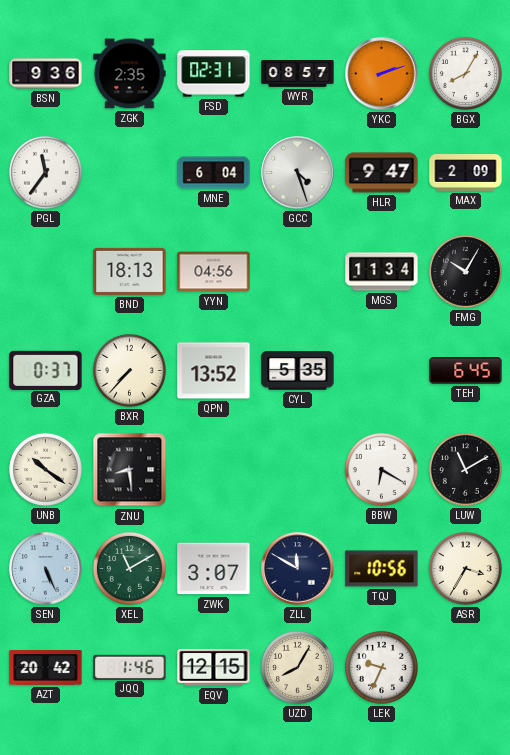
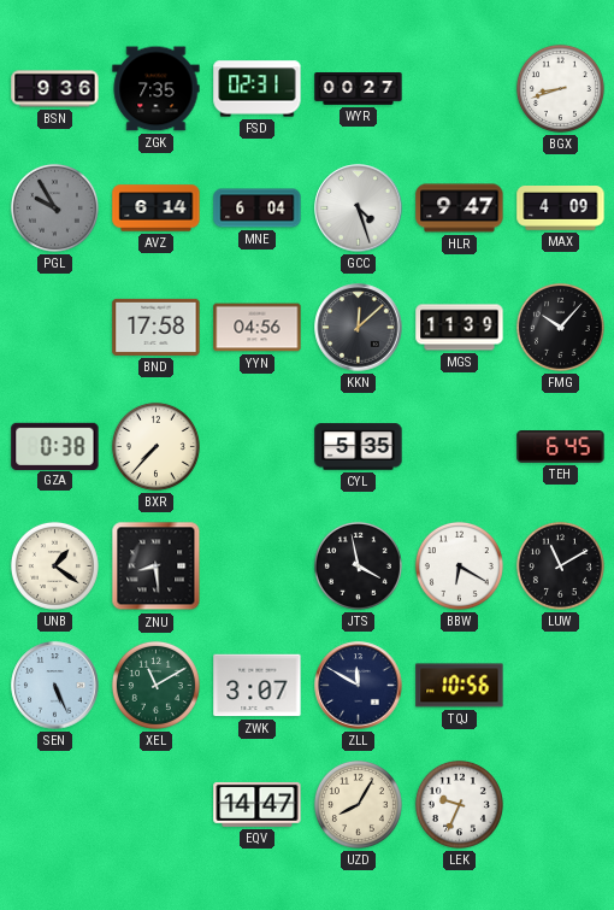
ZGK: 2:35 -> 7:35 (157, 89)
WYR: 08:57 -> 00:27 (359, 89)
YKC: 2:12 -> none (382, 74)
BGX: 8:05 -> 8:42 (560, 88)
PGL: 11:36 -> 9:55 (54, 207)
PGL dial: white -> grey (54, 207)
AVZ: none -> 6:14 (157, 209)
MAX: 2:09 -> 4:09 (561, 209)
BND: 18:13 -> 17:58 (157, 327)
KKN: none -> 12:08 (359, 328)
MGS: 11:34 -> 11:39 (460, 328)
FMG: 10:05 -> 10:07 (560, 327)
GZA: 0:37 -> 0:38 (55, 446)
QPN: 13:52 -> none (214, 371)
UNB: 10:21 -> 1:21 (54, 565)
JTS: none -> 3:58 (358, 565)
ASR: 3:35 -> none (465, 568)
AZT: 20:42 -> none (46, 668)
JQQ: 1:46 -> none (130, 667)
EQV: 12:15 -> 14:47 (258, 804)
